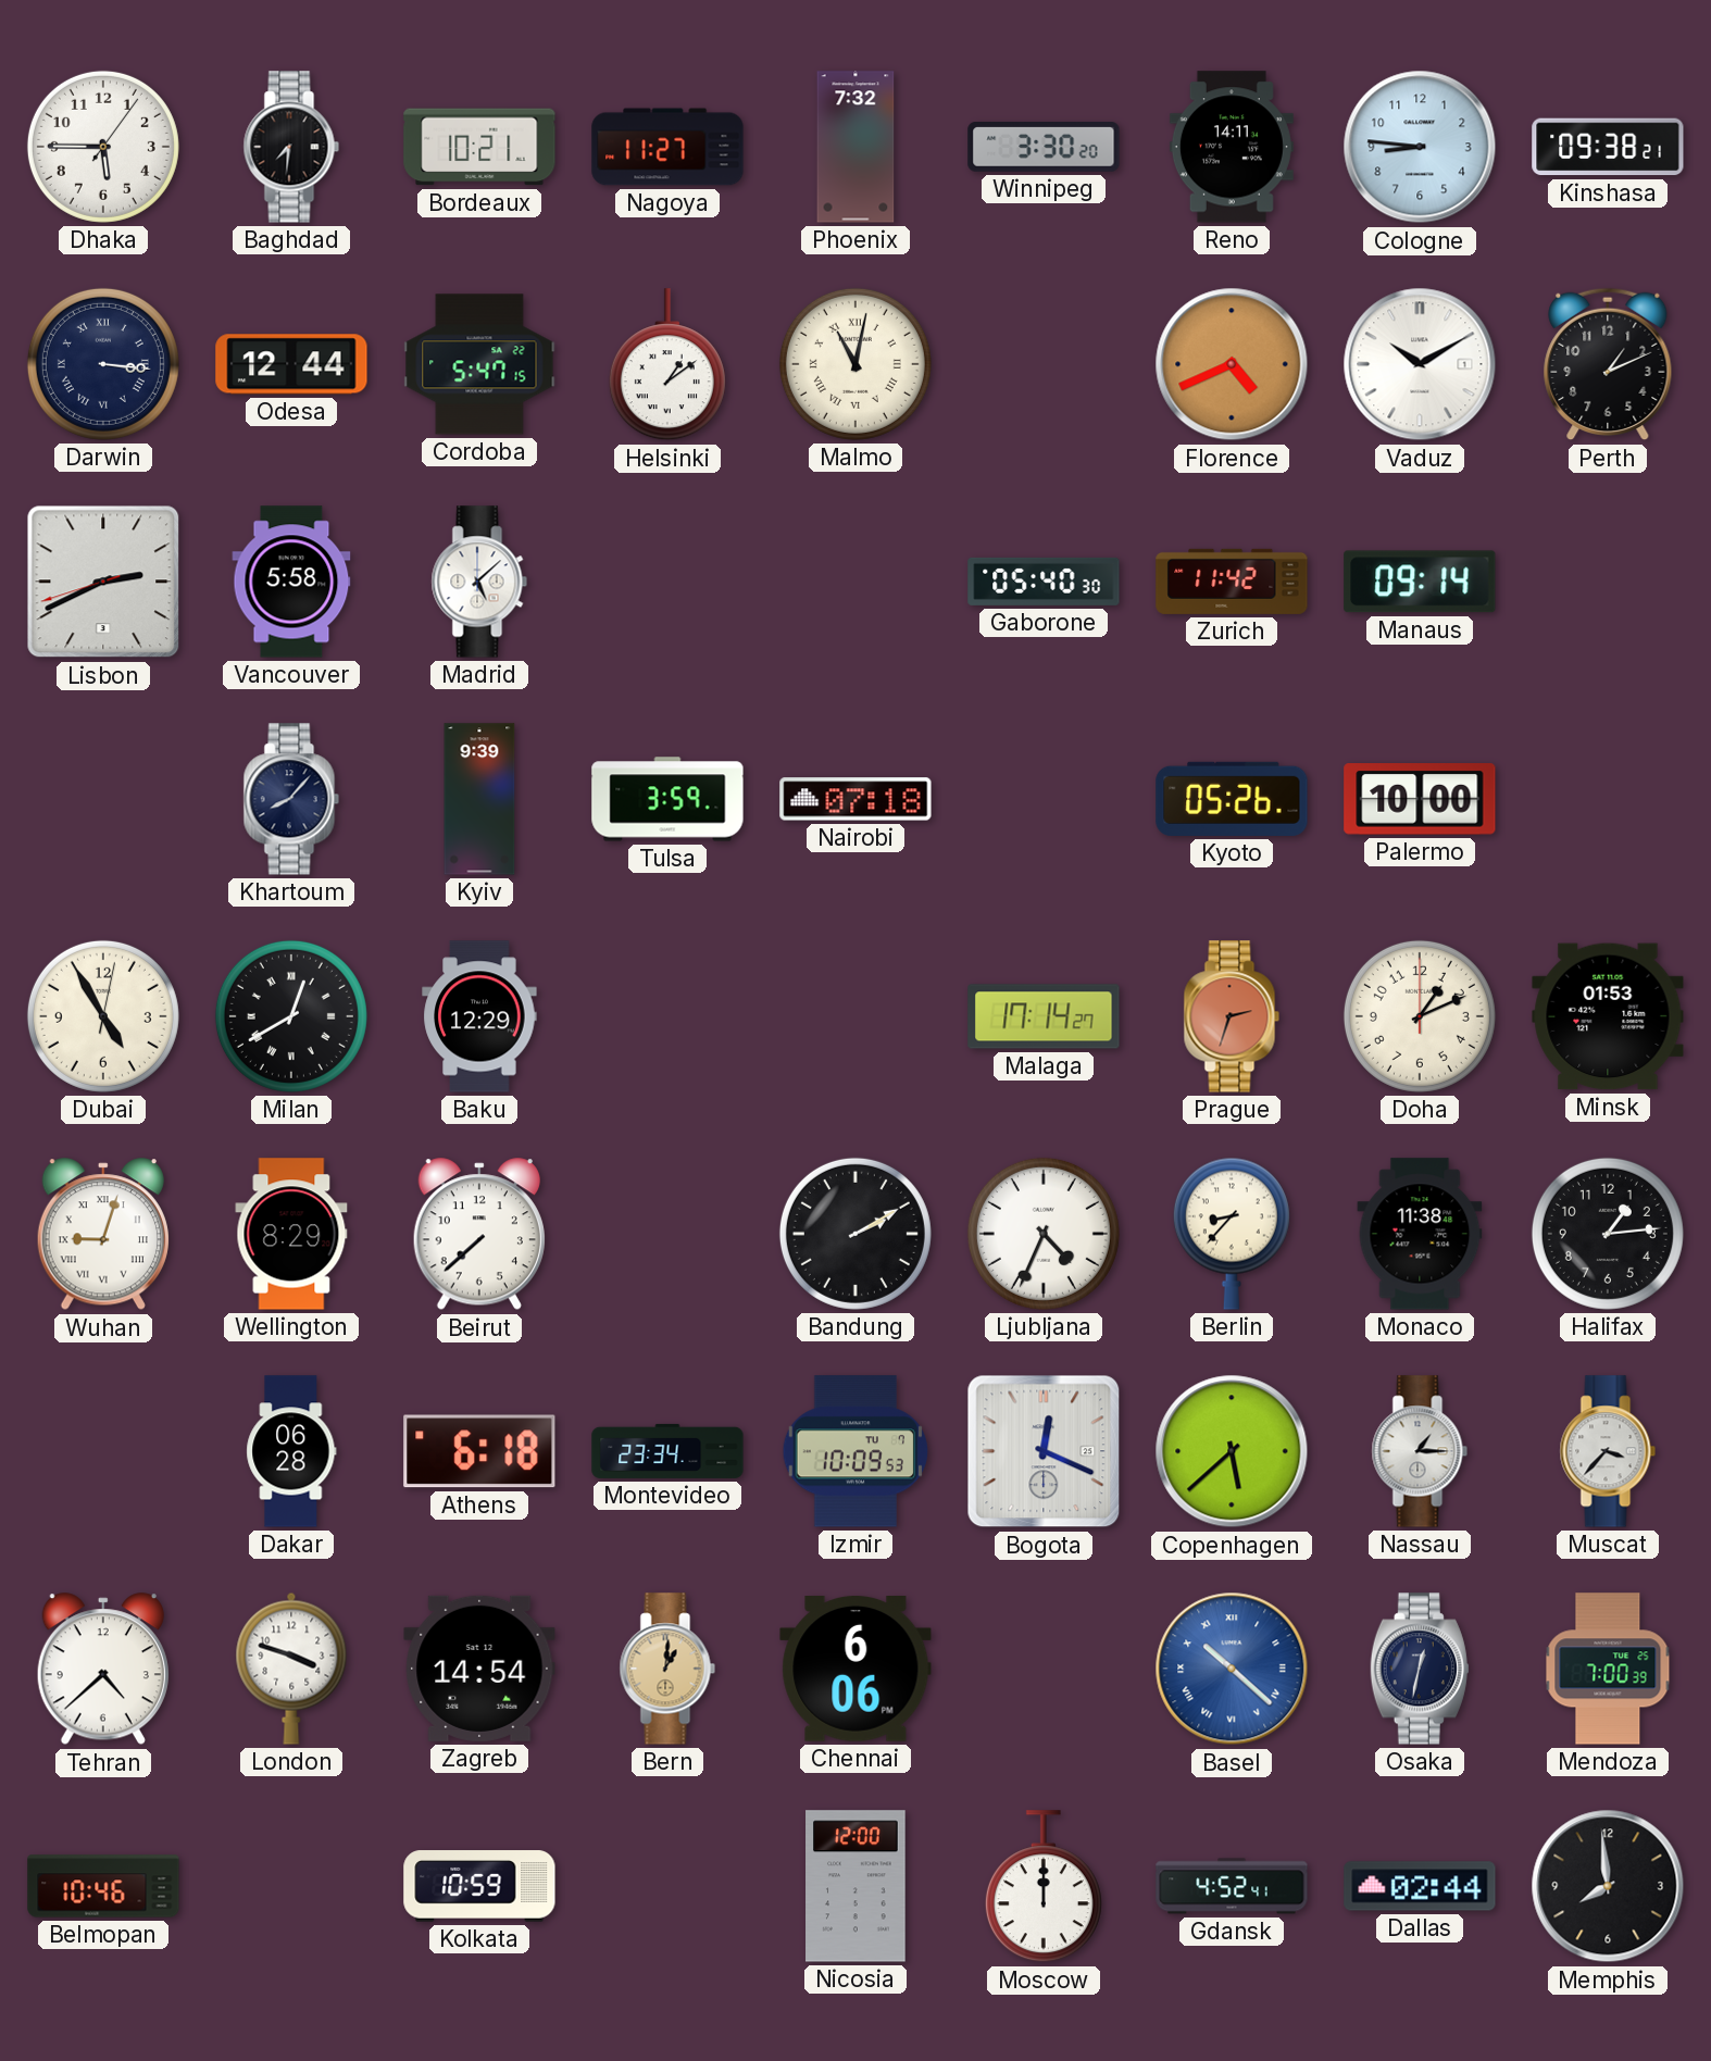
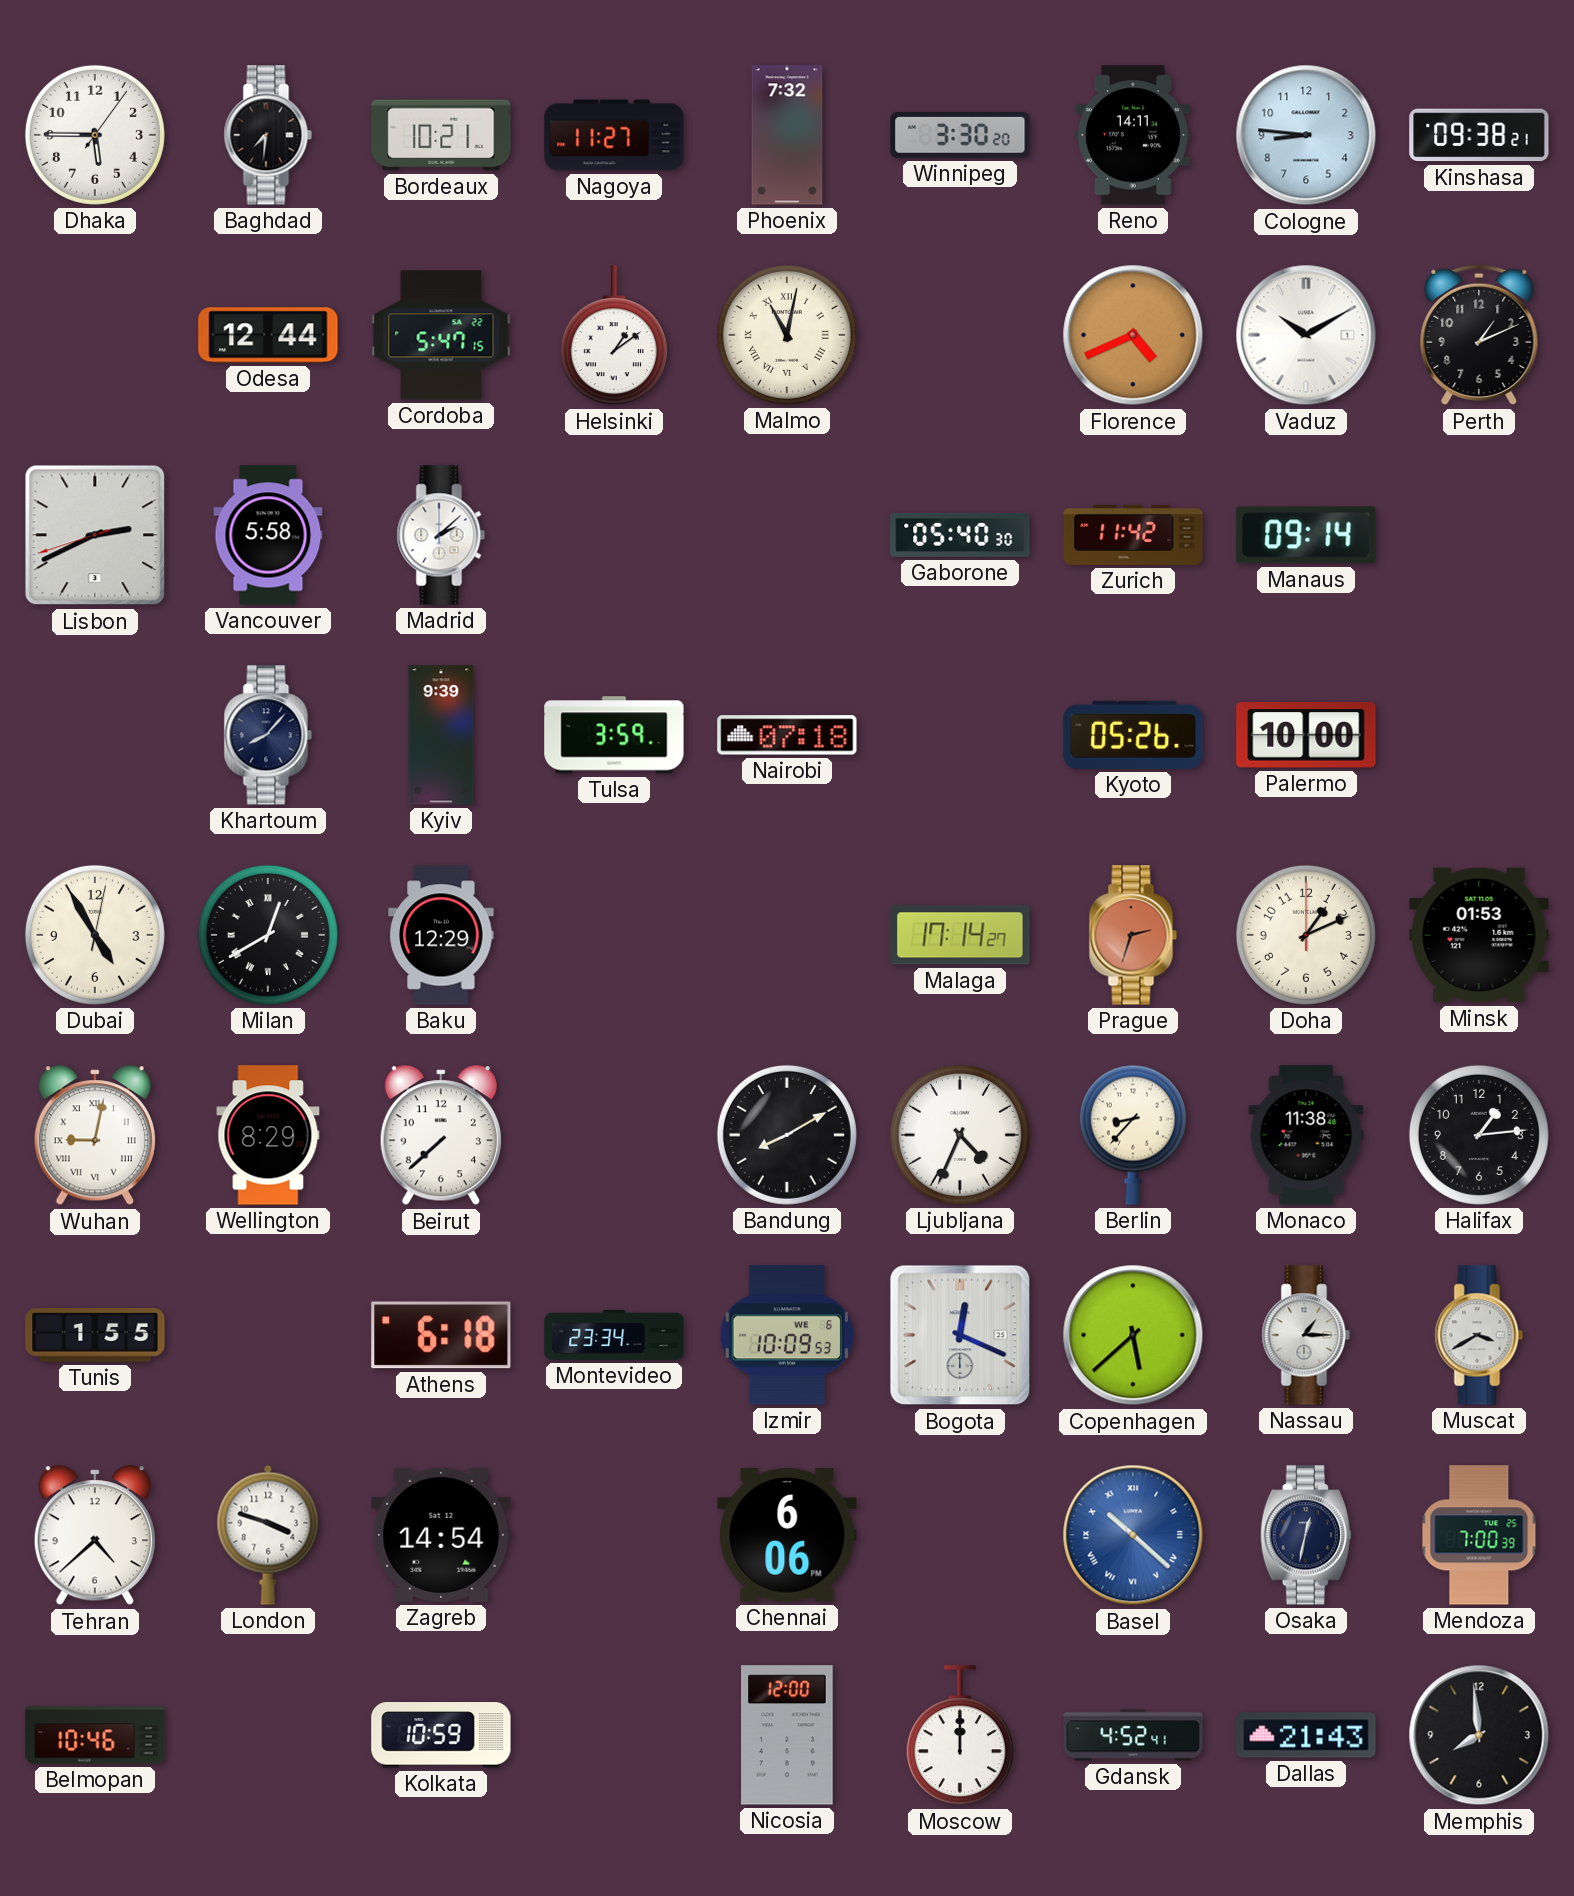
Darwin: 3:16 -> none (103, 364)
Madrid: 5:08 -> 2:08 (441, 535)
Wuhan: 9:03 -> 9:02 (95, 1136)
Bandung: 2:10 -> 8:10 (787, 1135)
Tunis: none -> 1:55 (95, 1335)
Dakar: 06:28 -> none (291, 1451)
Izmir date: TU 7 -> WE 6 (787, 1335)
Muscat: 3:37 -> 3:40 (1479, 1335)
Bern: 1:01 -> none (667, 1669)
Dallas: 02:44 -> 21:43 (1306, 1735)
